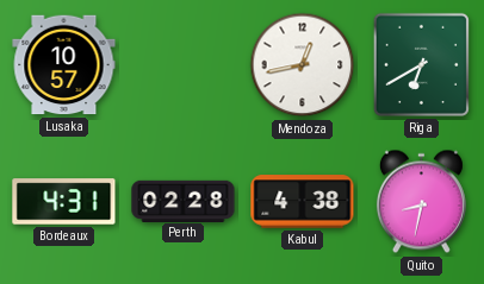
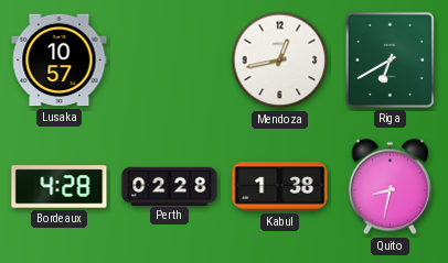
Bordeaux: 4:31 -> 4:28 (60, 187)
Kabul: 4:38 -> 1:38 (280, 187)
